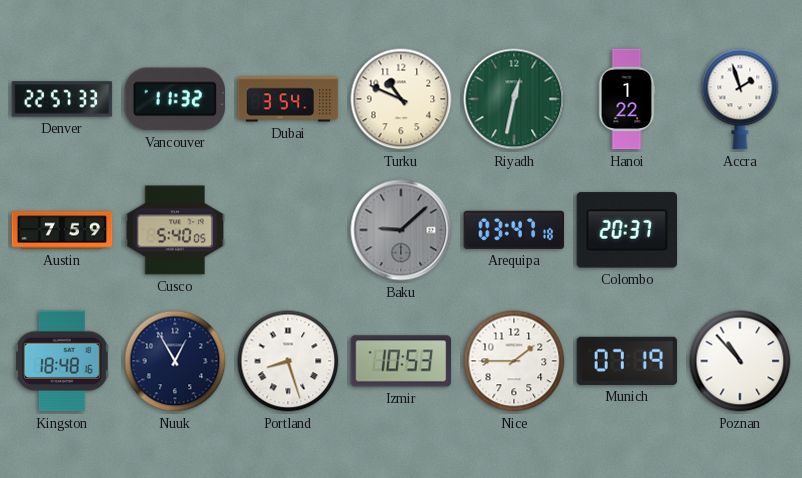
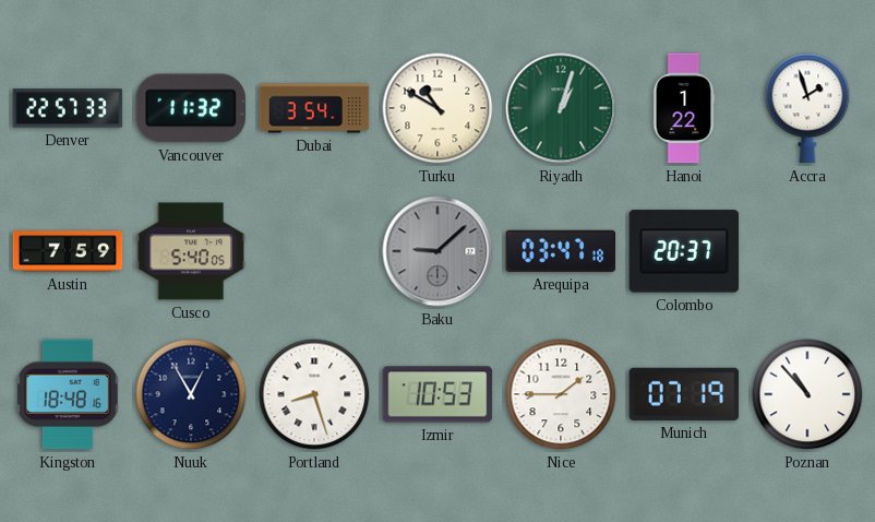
Turku: 10:49 -> 10:50 (437, 108)
Riyadh: 12:32 -> 1:03 (561, 108)
